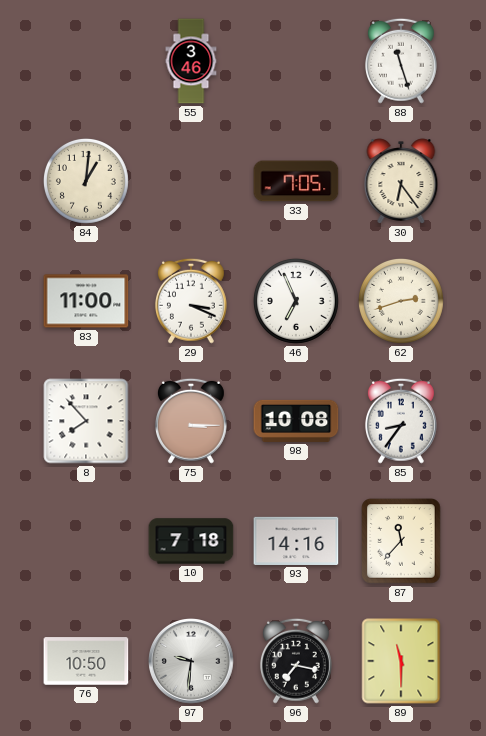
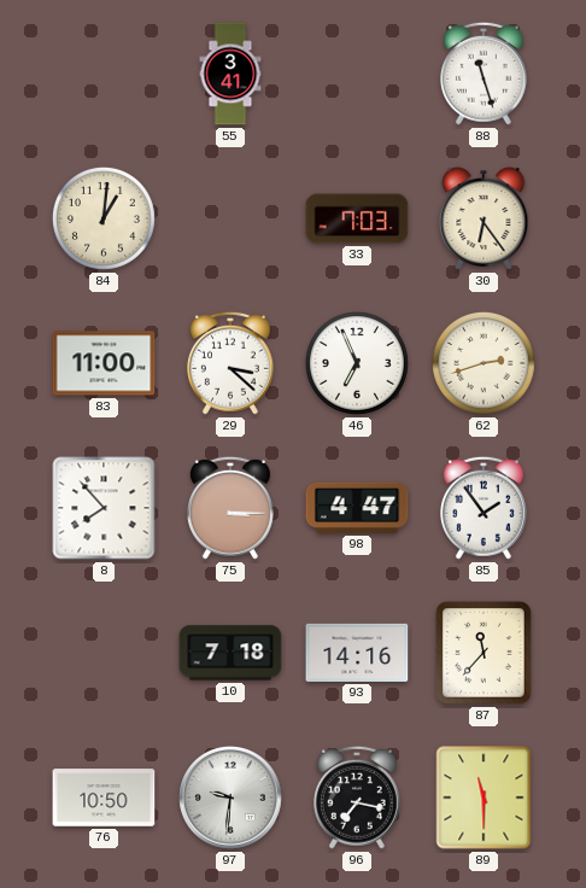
55: 3:46 -> 3:41 (230, 74)
33: 7:05 -> 7:03 (357, 218)
29: 3:19 -> 3:22 (230, 363)
98: 10:08 -> 4:47 (357, 508)
85: 8:36 -> 1:54 (484, 508)
